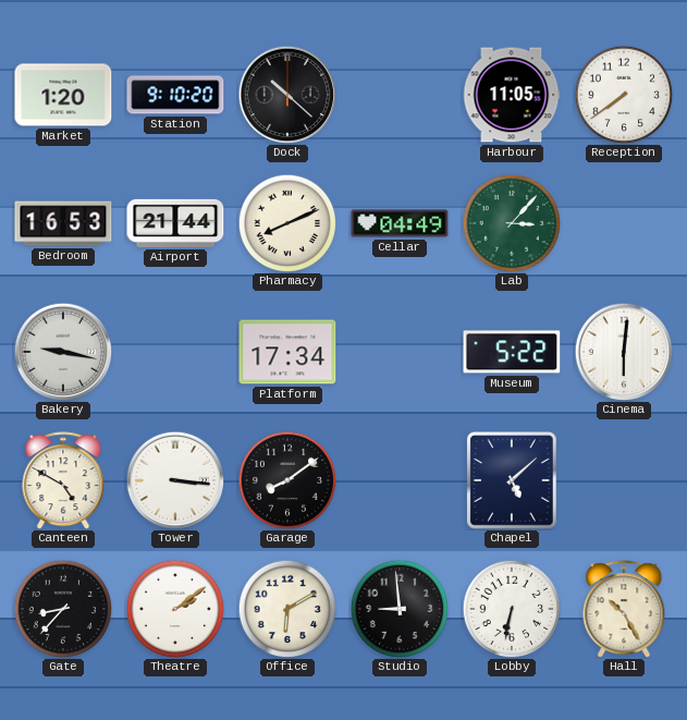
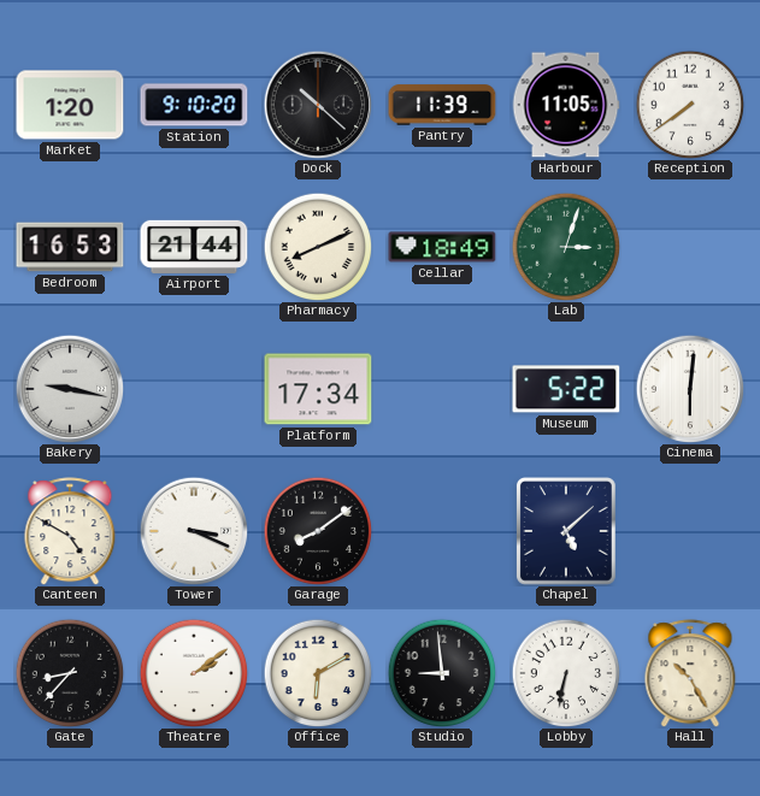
Pantry: none -> 11:39 (442, 105)
Cellar: 04:49 -> 18:49 (442, 247)
Lab: 3:07 -> 3:03 (566, 247)
Tower: 3:16 -> 3:19 (194, 531)
